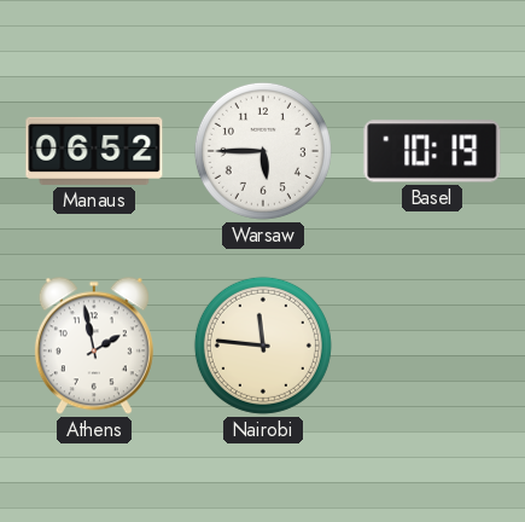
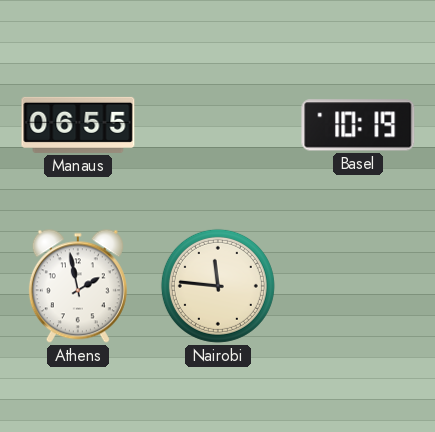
Manaus: 06:52 -> 06:55 (78, 125)
Warsaw: 5:45 -> none (263, 151)
